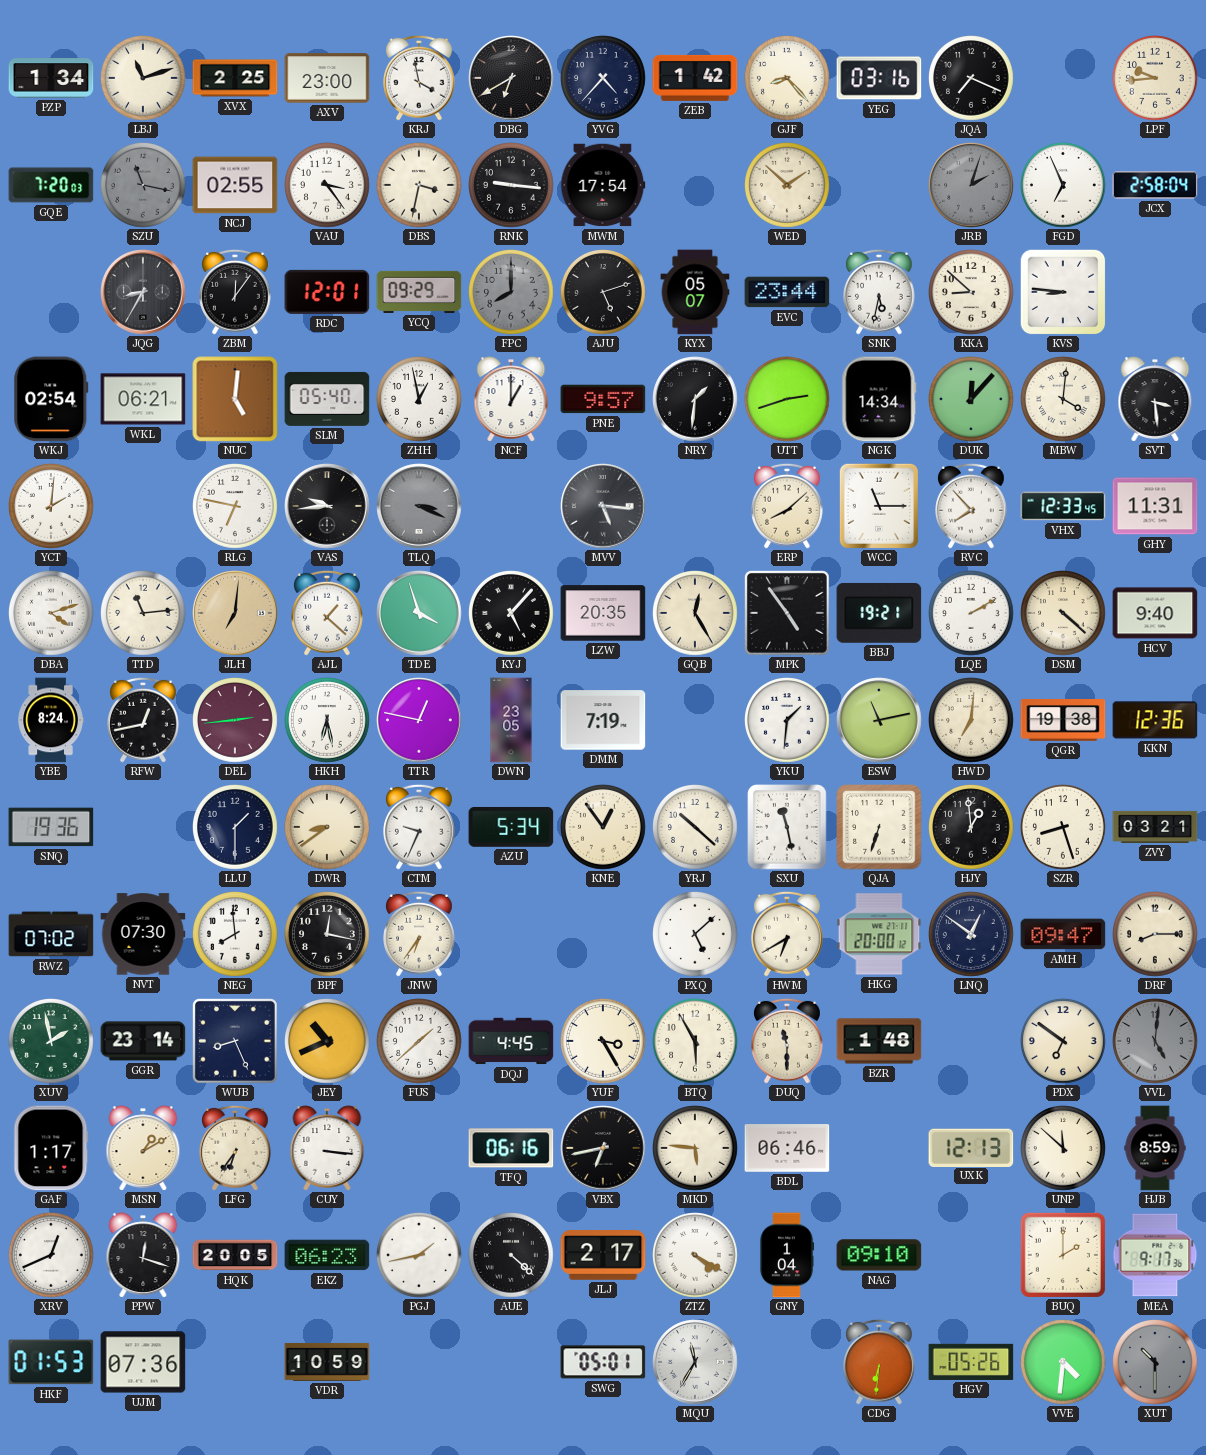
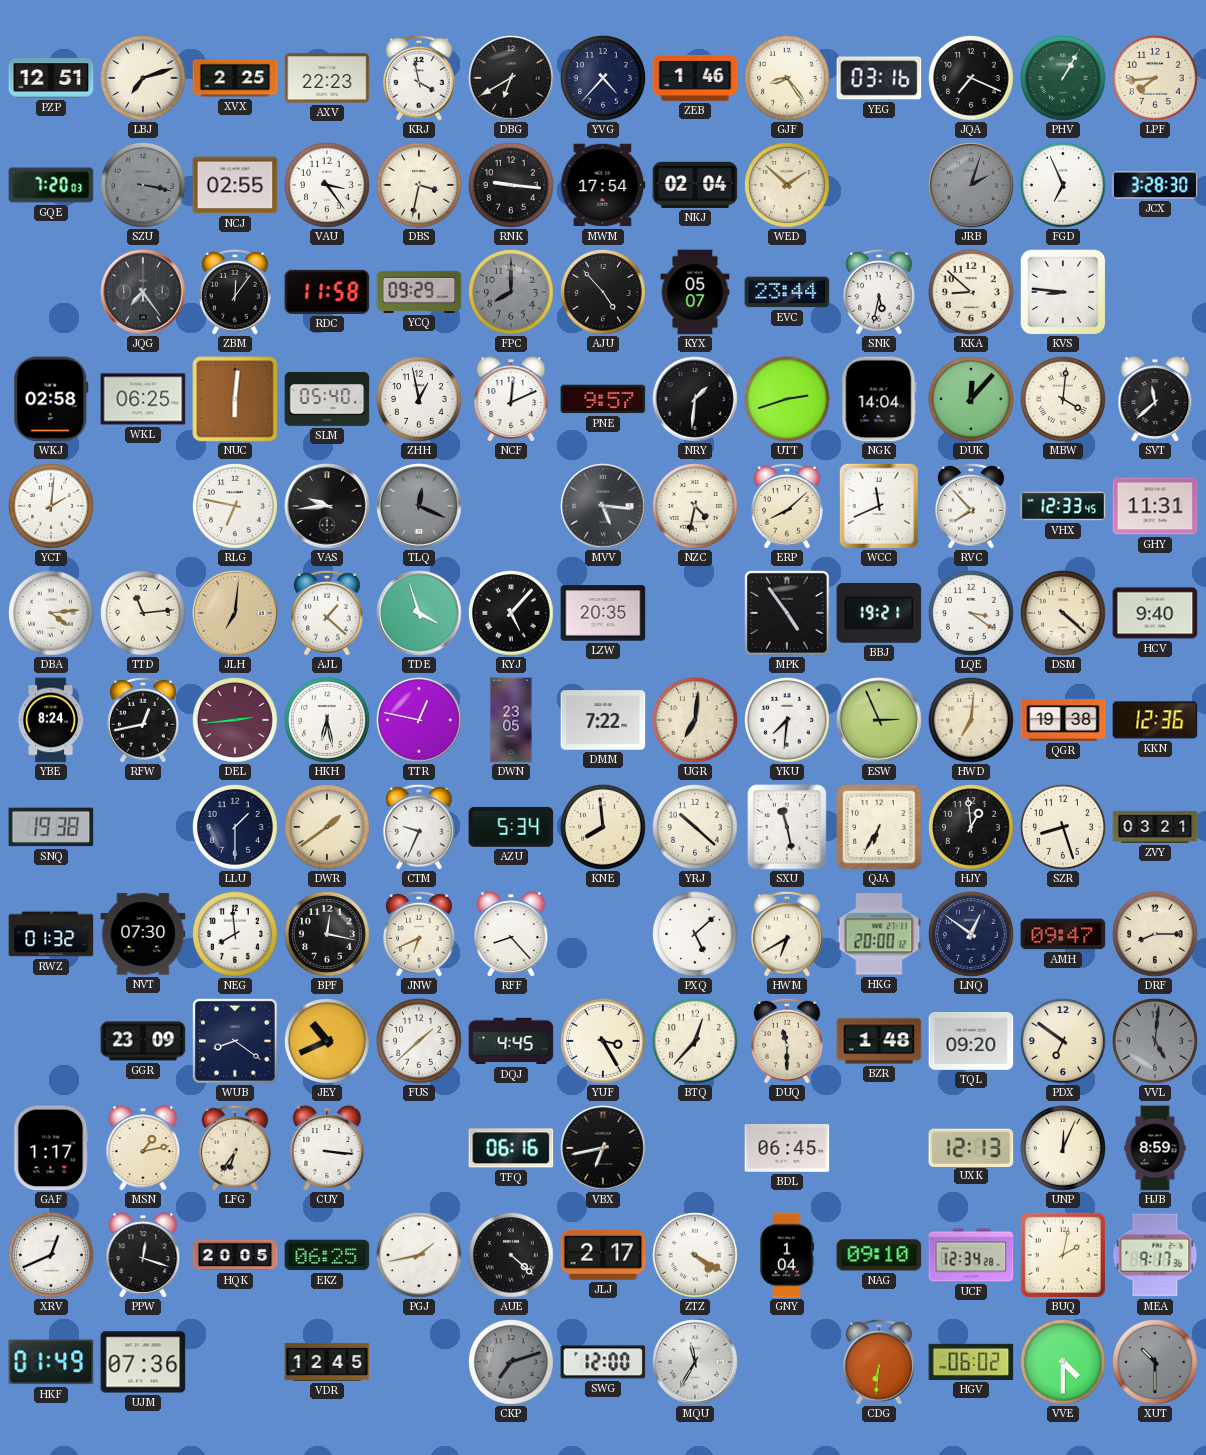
PZP: 1:34 -> 12:51 (51, 78)
LBJ: 11:12 -> 7:12 (144, 79)
AXV: 23:00 -> 22:23 (327, 78)
ZEB: 1:42 -> 1:46 (695, 78)
GJF: 8:23 -> 8:24 (788, 79)
PHV: none -> 1:05 (1064, 79)
LPF: 9:44 -> 7:44 (1156, 79)
SZU: 11:17 -> 3:17 (144, 186)
NKJ: none -> 02:04 (695, 185)
JCX: 2:58 -> 3:28 (1155, 185)
JQG: 8:35 -> 7:24 (143, 292)
RDC: 12:01 -> 11:58 (327, 292)
AJU: 5:12 -> 4:53 (604, 293)
WKJ: 02:54 -> 02:58 (51, 399)
WKL: 06:21 -> 06:25 (143, 399)
NUC: 5:01 -> 6:01 (235, 399)
NCF: 1:00 -> 12:11 (511, 399)
NGK: 14:34 -> 14:04 (879, 399)
SVT: 3:29 -> 11:38 (1155, 399)
TLQ: 3:19 -> 12:19 (419, 506)
NZC: none -> 4:32 (696, 507)
WCC: 11:15 -> 11:41 (879, 506)
DBA: 4:12 -> 4:14 (52, 614)
GQB: 12:25 -> none (696, 614)
LQE: 2:10 -> 3:21 (972, 614)
DMM: 7:19 -> 7:22 (603, 720)
UGR: none -> 7:01 (696, 721)
YKU: 1:31 -> 7:31 (788, 721)
ESW: 11:13 -> 2:56 (879, 720)
SNQ: 19:36 -> 19:38 (51, 827)
DWR: 8:39 -> 1:39 (328, 828)
KNE: 12:54 -> 7:59 (604, 828)
QJA: 6:33 -> 6:35 (879, 827)
RWZ: 07:02 -> 01:32 (51, 934)
JNW: 6:36 -> 6:41 (420, 934)
RFF: none -> 8:23 (511, 934)
XUV: 1:58 -> none (52, 1042)
GGR: 23:14 -> 23:09 (143, 1041)
WUB: 8:26 -> 8:21 (235, 1041)
BTQ: 5:55 -> 12:37 (696, 1042)
TQL: none -> 09:20 (971, 1041)
MSN: 1:10 -> 1:13 (143, 1148)
MKD: 5:46 -> none (696, 1149)
BDL: 06:46 -> 06:45 (787, 1148)
UNP: 11:52 -> 12:04 (1064, 1149)
EKZ: 06:23 -> 06:25 (327, 1255)
UCF: none -> 12:34 (971, 1255)
BUQ: 2:00 -> 2:02 (1063, 1255)
HKF: 01:53 -> 01:49 (51, 1362)
VDR: 10:59 -> 12:45 (327, 1362)
CKP: none -> 7:12 (512, 1363)
SWG: 05:01 -> 12:00 (603, 1362)
HGV: 05:26 -> 06:02 (971, 1362)
VVE: 4:31 -> 4:30 (1064, 1363)
